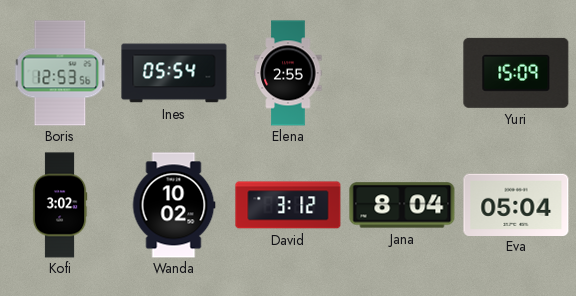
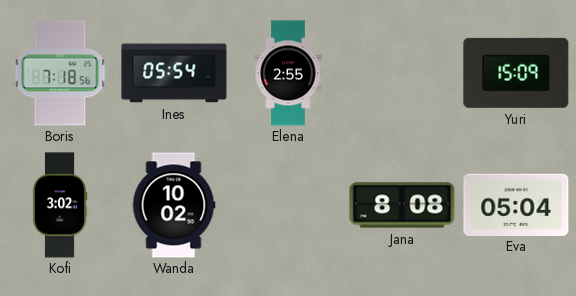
Boris: 12:53 -> 7:18 (60, 73)
David: 3:12 -> none (288, 205)
Jana: 8:04 -> 8:08 (402, 205)
